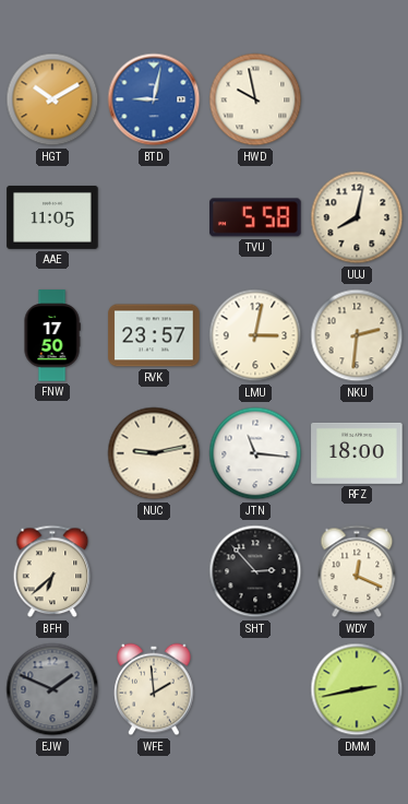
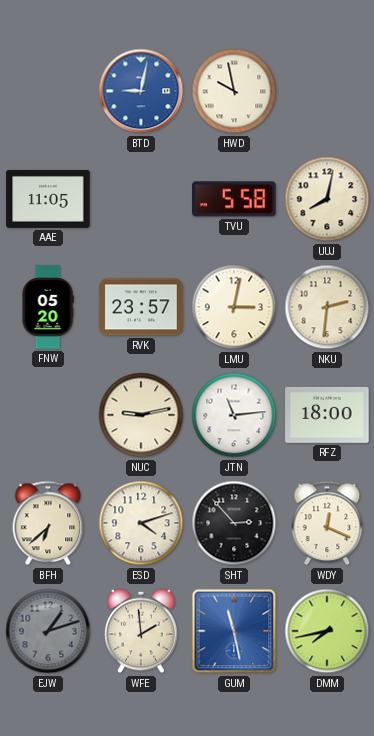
HGT: 10:10 -> none (52, 99)
FNW: 17:50 -> 05:20 (48, 307)
JTN: 11:16 -> 11:14 (234, 415)
ESD: none -> 4:12 (141, 523)
EJW: 1:49 -> 1:12 (48, 631)
GUM: none -> 11:28 (234, 631)
DMM: 2:43 -> 7:43 (327, 631)
